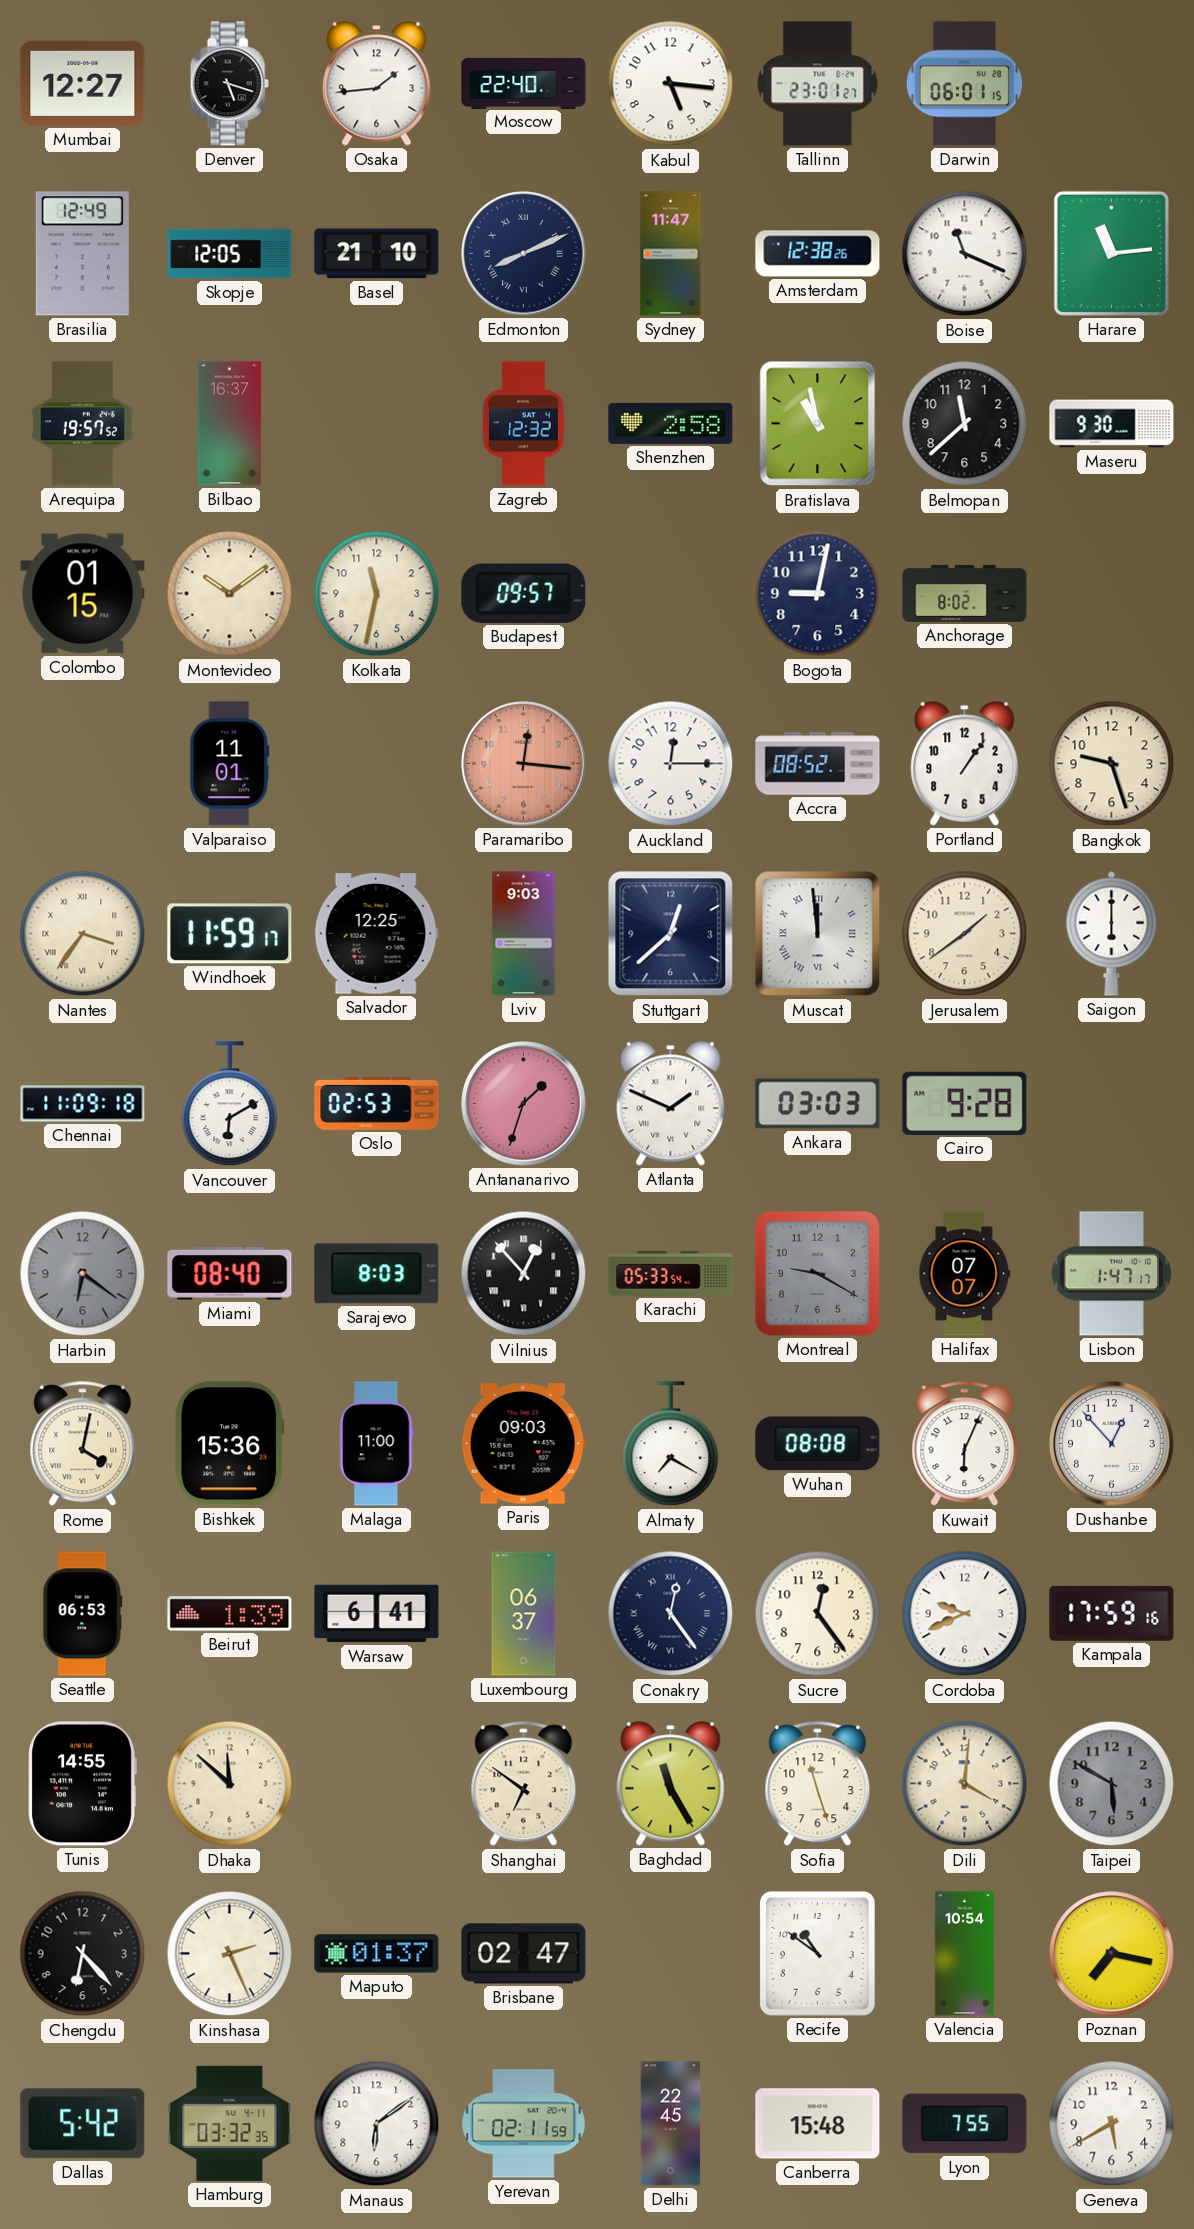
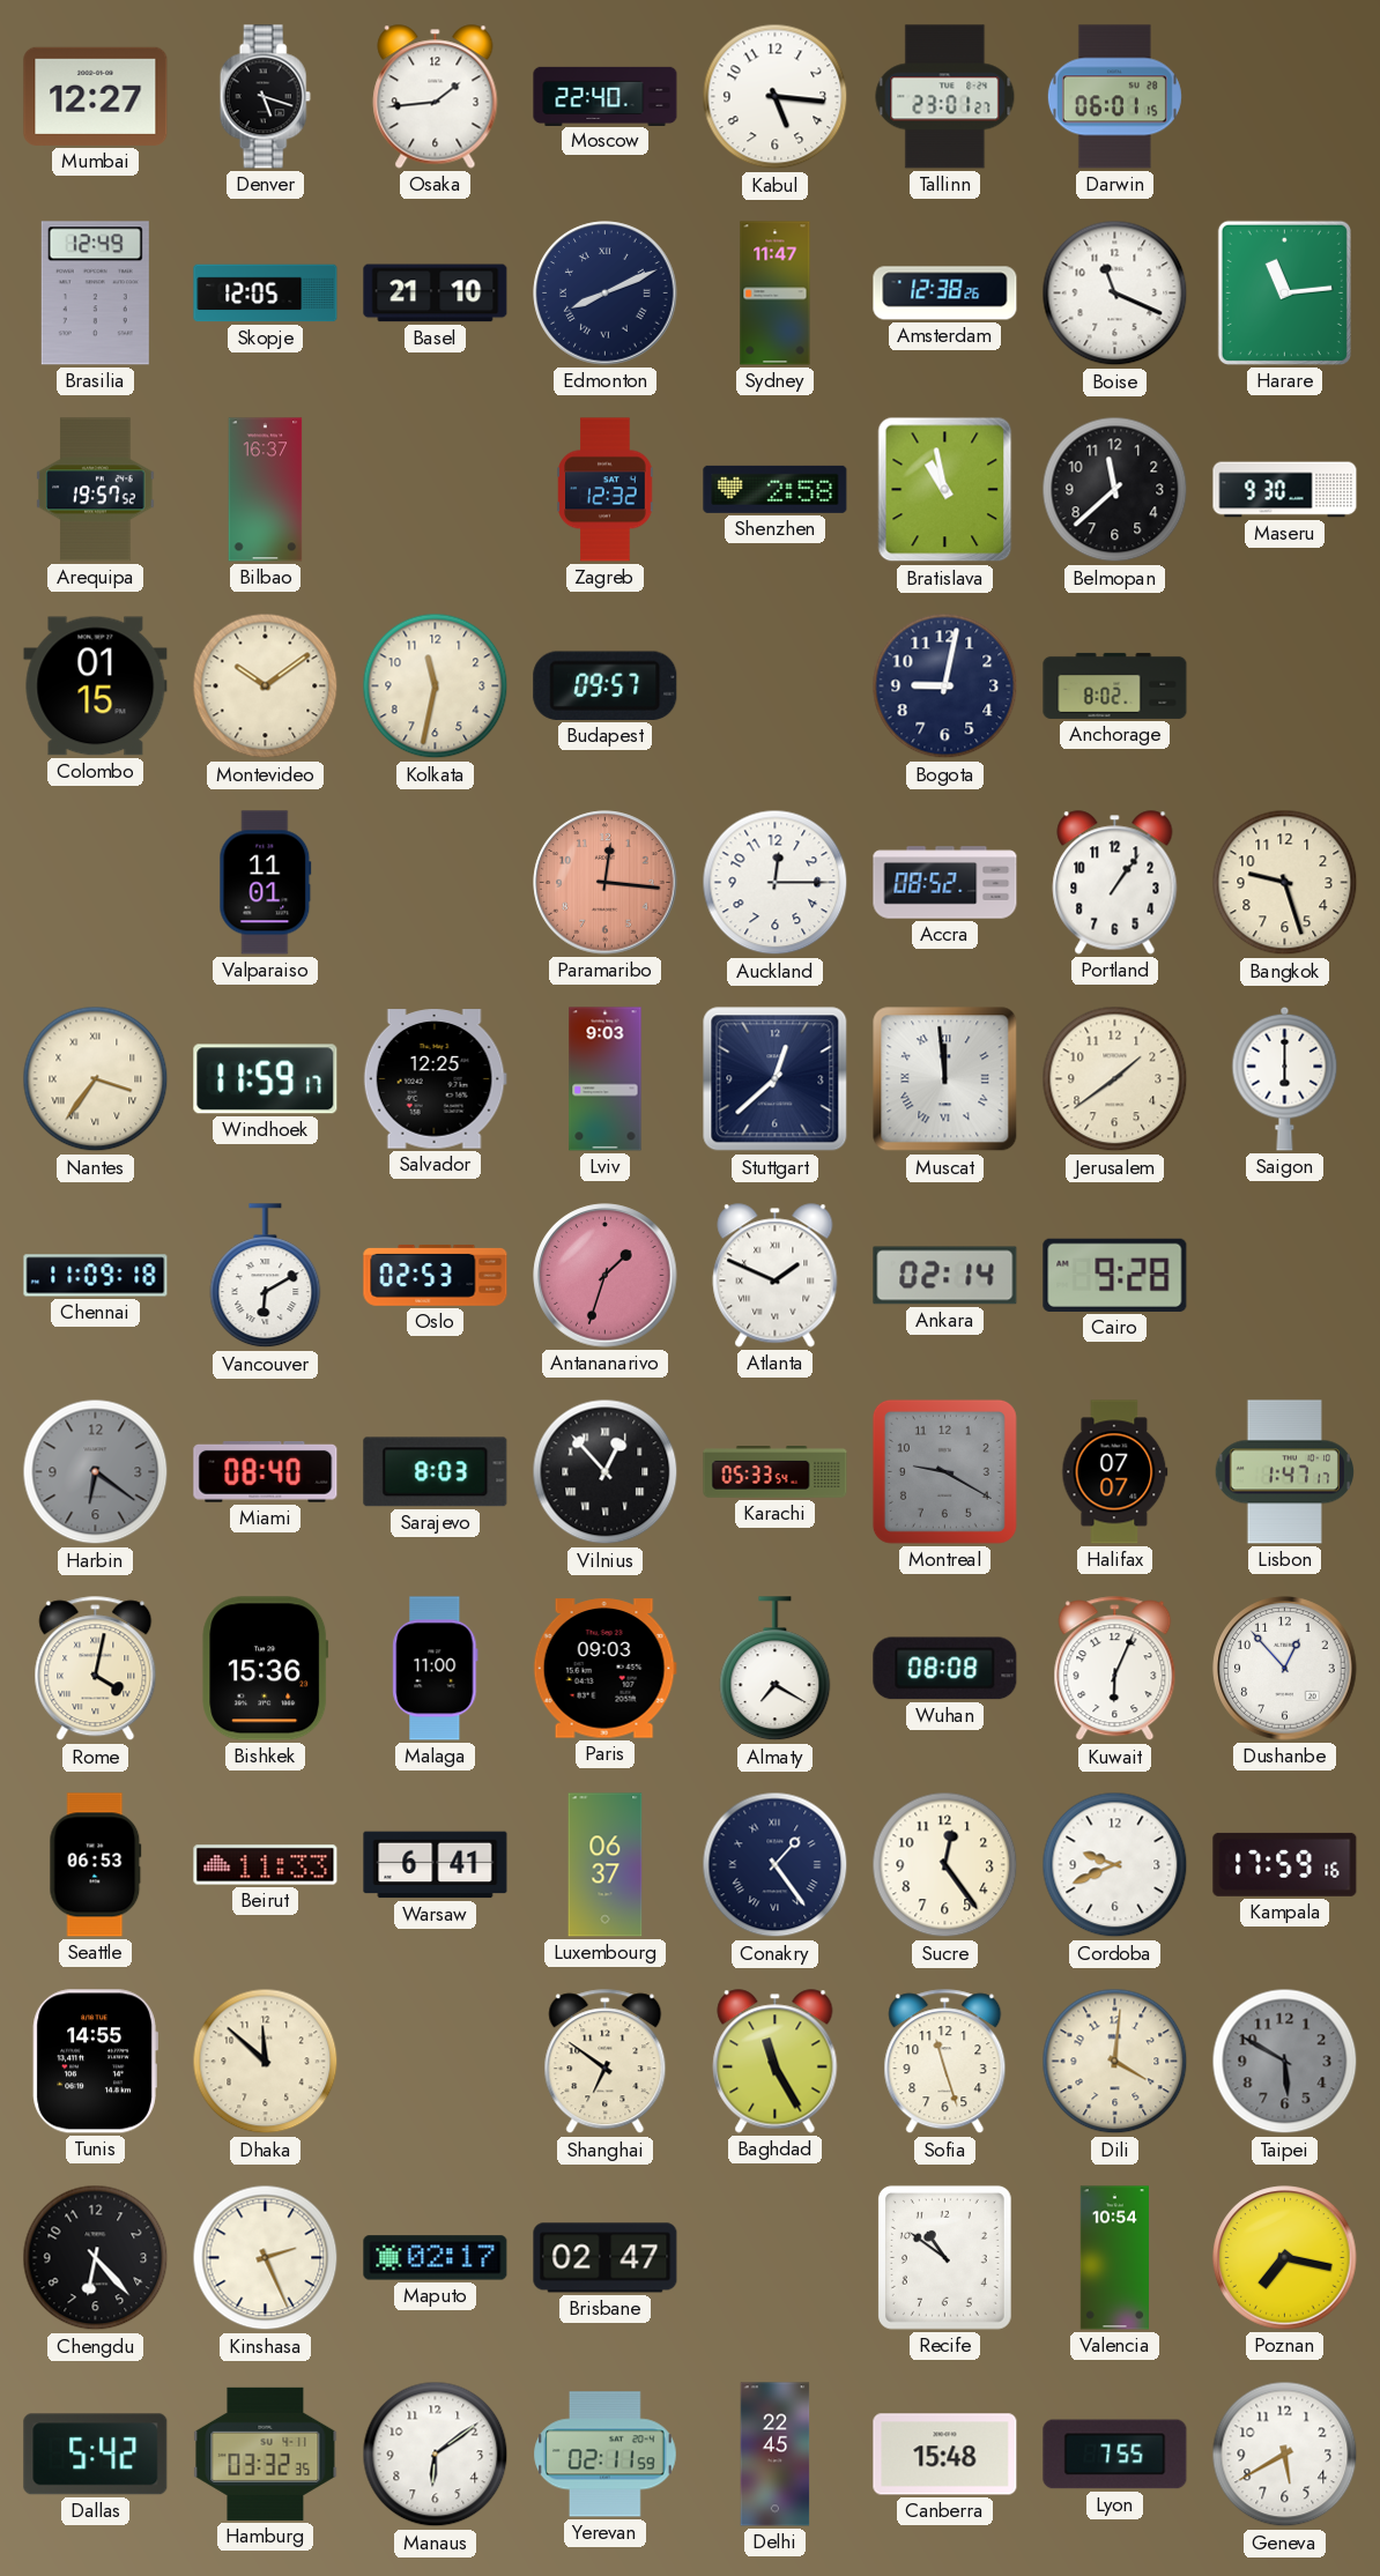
Ankara: 03:03 -> 02:14 (945, 1276)
Beirut: 1:39 -> 11:33 (266, 1865)
Conakry: 12:24 -> 1:24 (776, 1865)
Maputo: 01:37 -> 02:17 (436, 2258)
